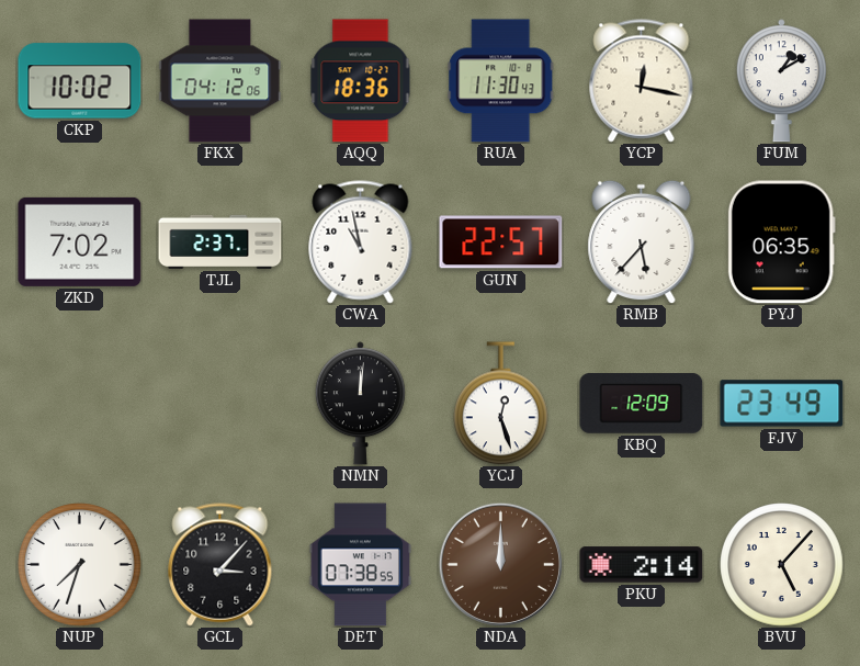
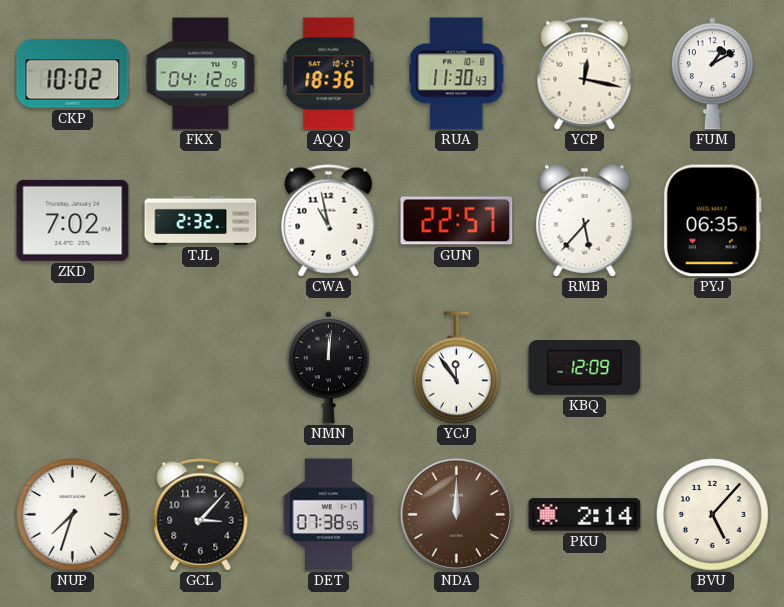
TJL: 2:37 -> 2:32 (201, 220)
YCJ: 12:27 -> 11:54 (457, 368)
FJV: 23:49 -> none (782, 404)
